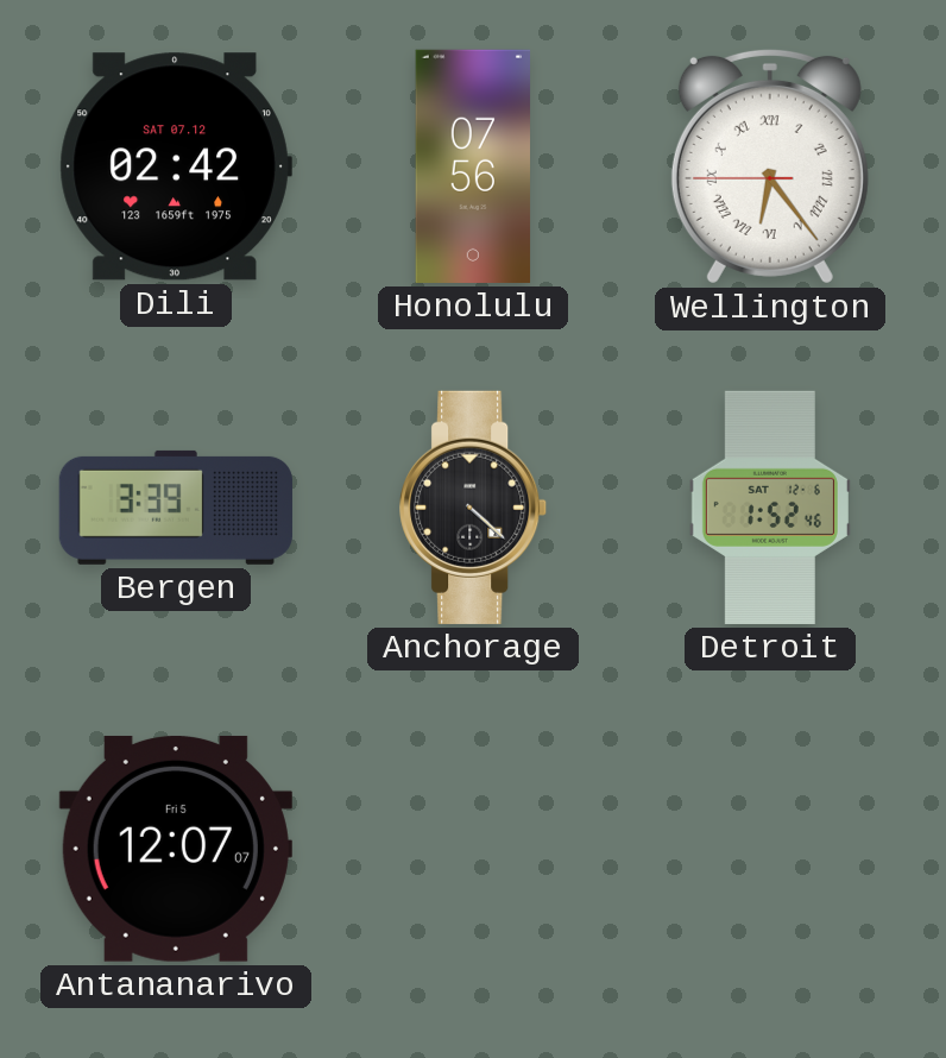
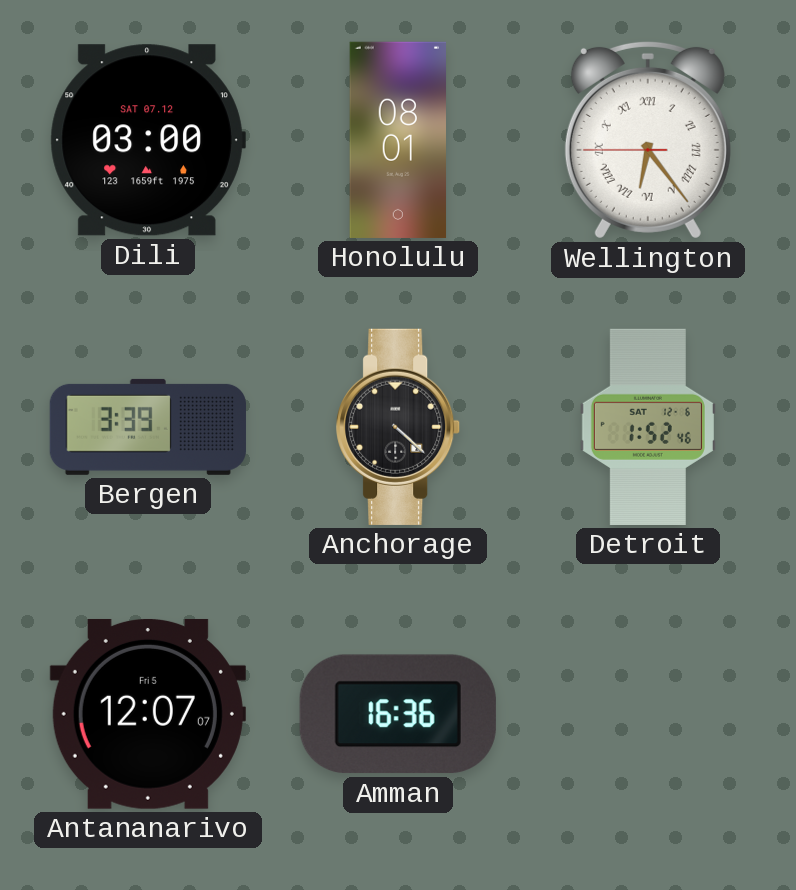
Dili: 02:42 -> 03:00 (148, 140)
Honolulu: 07:56 -> 08:01 (398, 140)
Amman: none -> 16:36 (398, 714)
